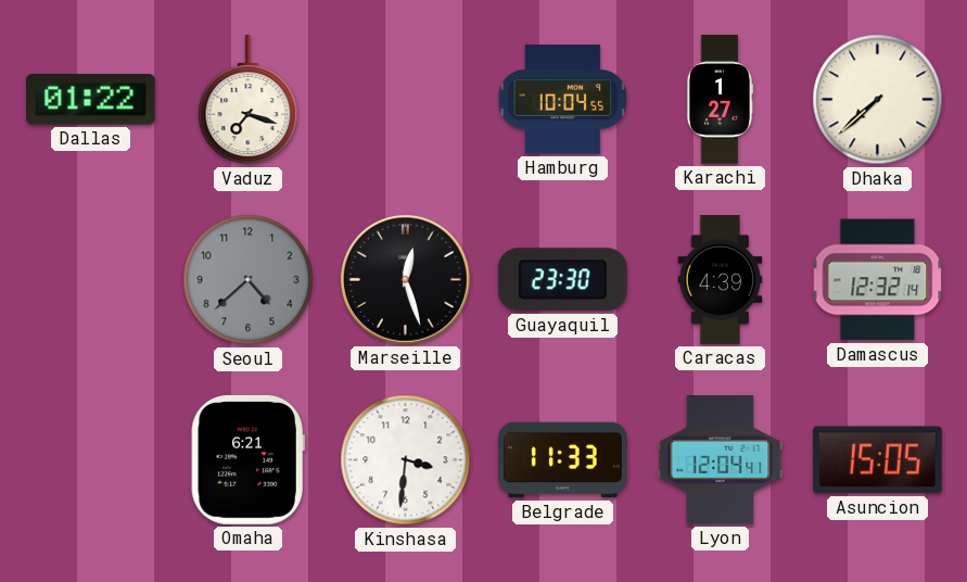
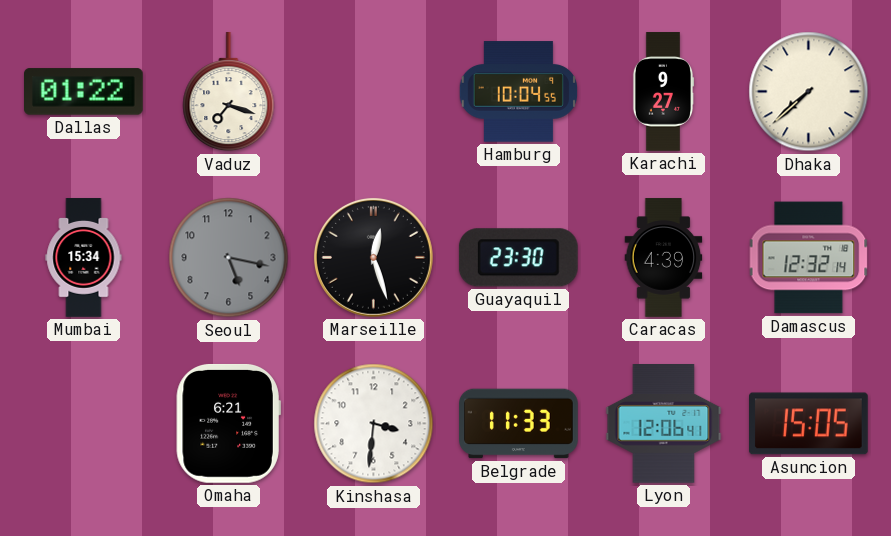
Karachi: 1:27 -> 9:27 (663, 92)
Mumbai: none -> 15:34 (84, 258)
Seoul: 4:38 -> 5:17 (229, 258)
Lyon: 12:04 -> 12:06 (664, 424)
